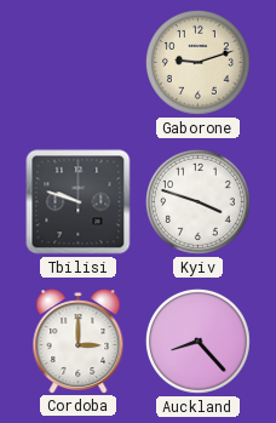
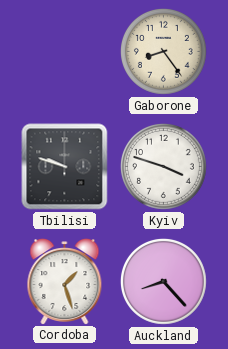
Gaborone: 9:12 -> 8:24 (163, 51)
Cordoba: 3:00 -> 1:27 (65, 282)
